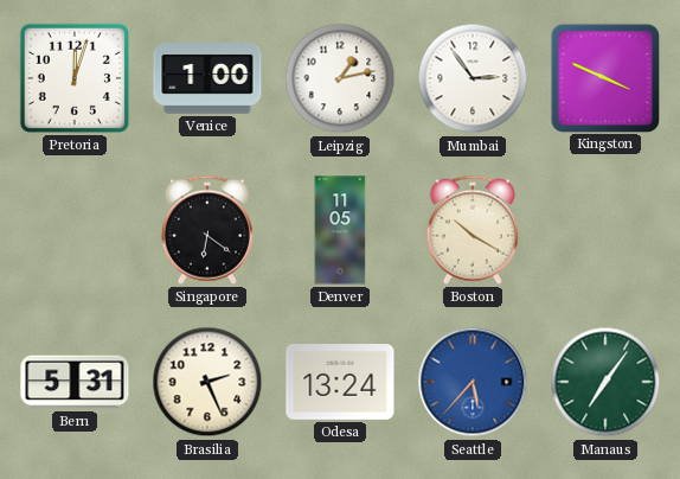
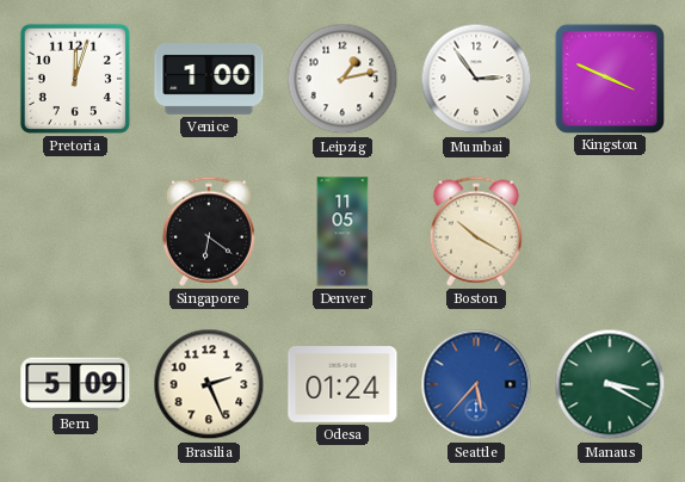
Bern: 5:31 -> 5:09 (75, 384)
Odesa: 13:24 -> 01:24 (342, 385)
Manaus: 7:06 -> 3:20 (610, 384)
